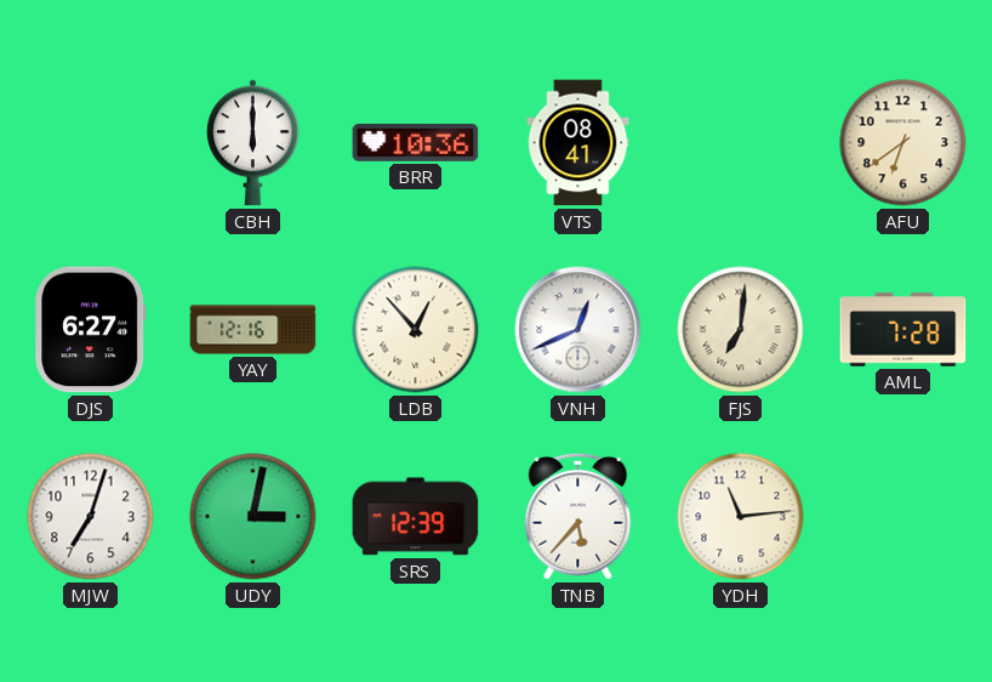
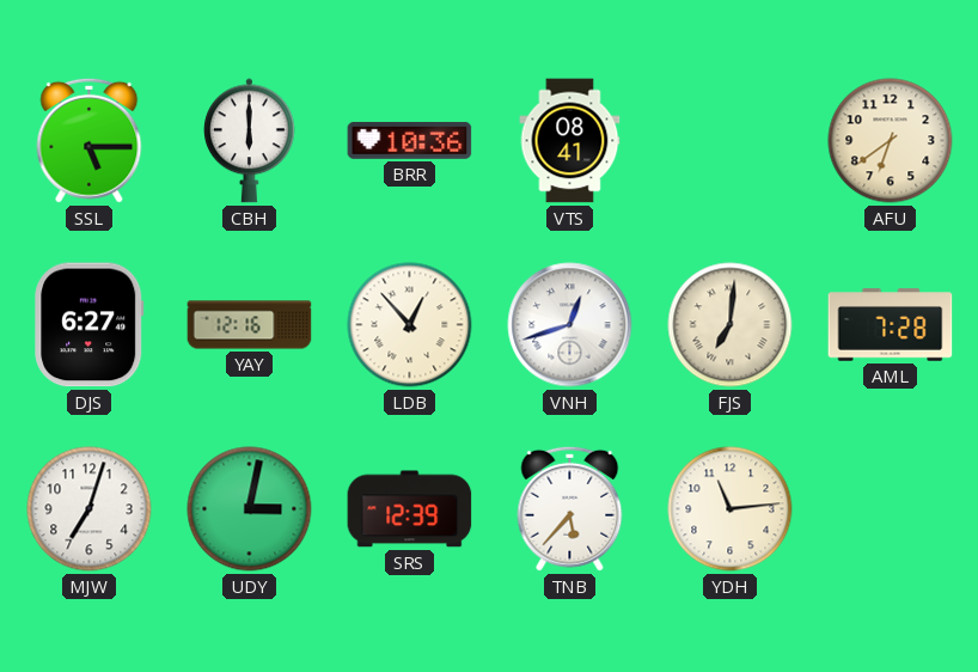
SSL: none -> 5:15 (90, 140)
VNH: 12:41 -> 12:42 (570, 325)
